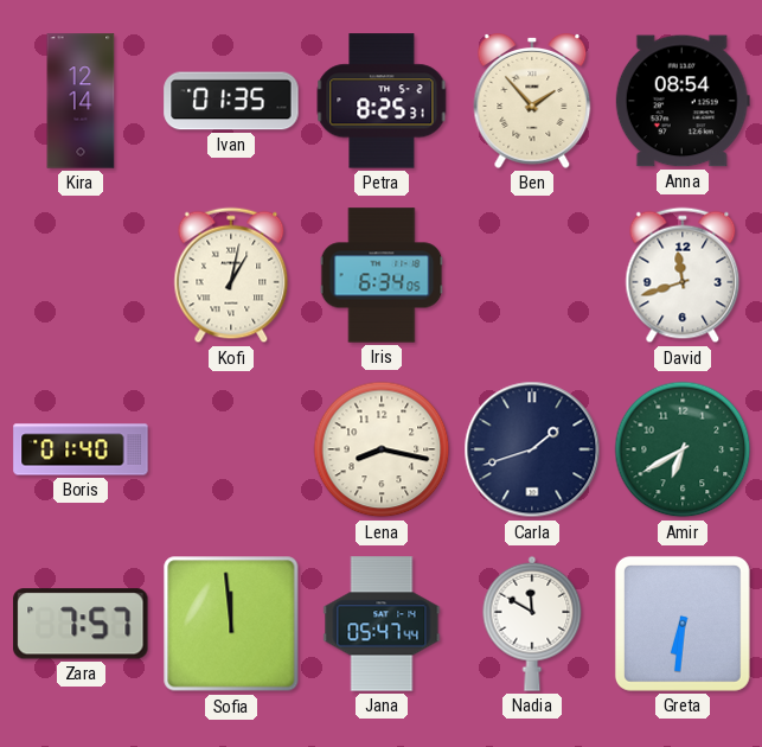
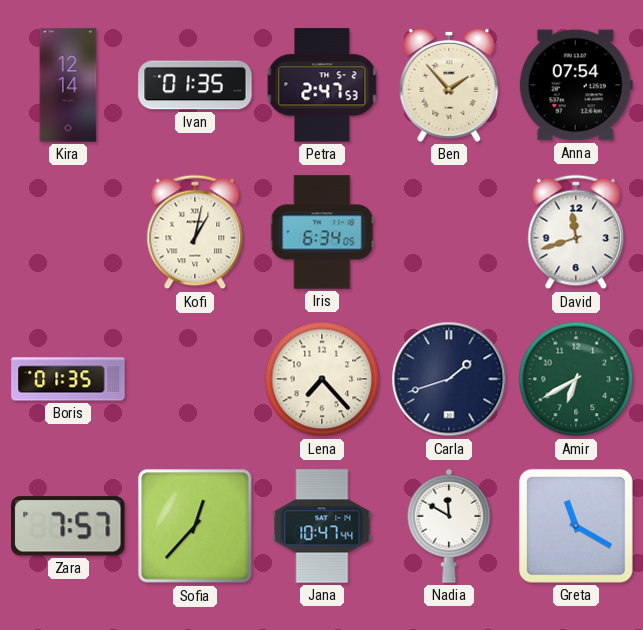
Petra: 8:25 -> 2:47 (322, 85)
Anna: 08:54 -> 07:54 (576, 85)
Boris: 01:40 -> 01:35 (68, 379)
Lena: 8:17 -> 7:23 (322, 379)
Sofia: 11:59 -> 12:37 (195, 526)
Jana: 05:47 -> 10:47 (322, 526)
Greta: 6:31 -> 11:20 (576, 526)
